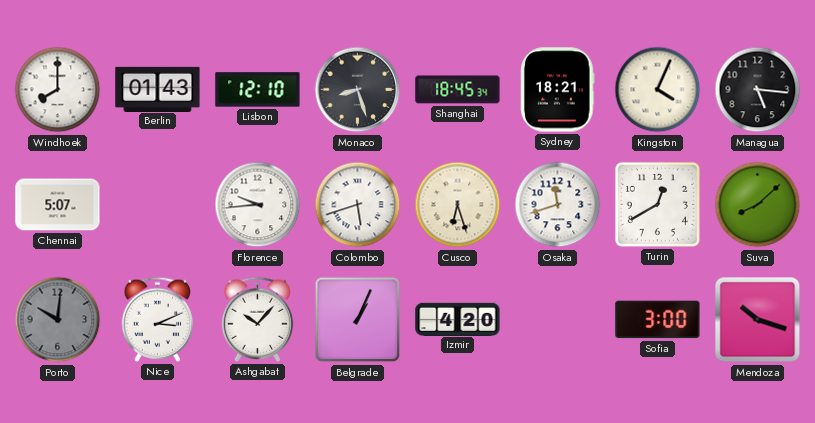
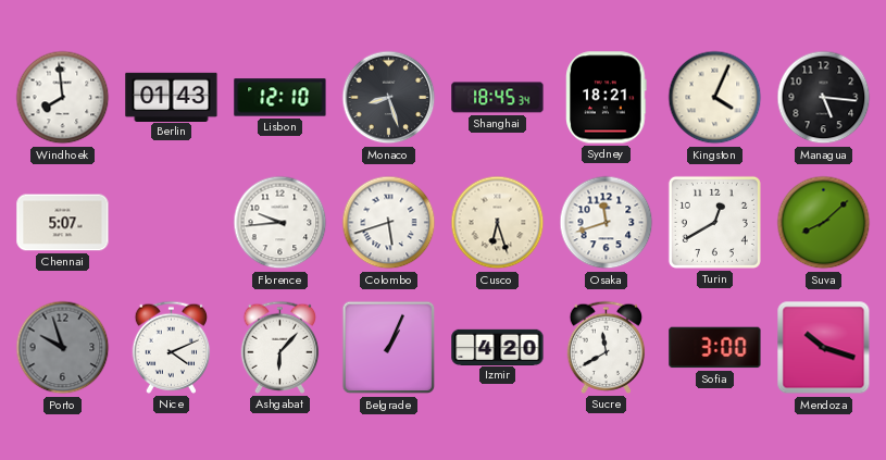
Windhoek: 8:00 -> 7:59 (63, 98)
Porto: 10:01 -> 9:57 (63, 348)
Nice: 3:11 -> 4:11 (172, 347)
Ashgabat: 10:07 -> 6:07 (280, 347)
Sucre: none -> 11:40 (607, 347)
